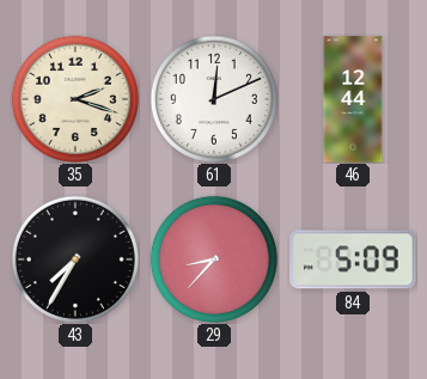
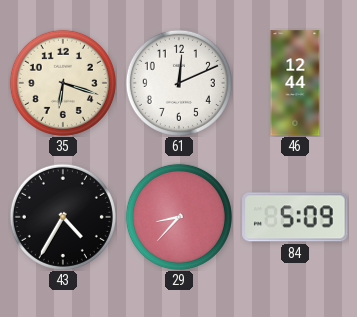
35: 2:18 -> 6:18 (63, 83)
43: 7:35 -> 4:35 (63, 217)
